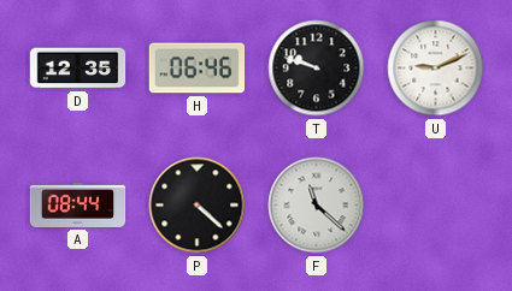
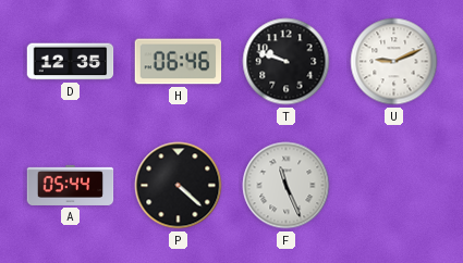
A: 08:44 -> 05:44 (71, 185)
F: 11:22 -> 11:26 (287, 186)
